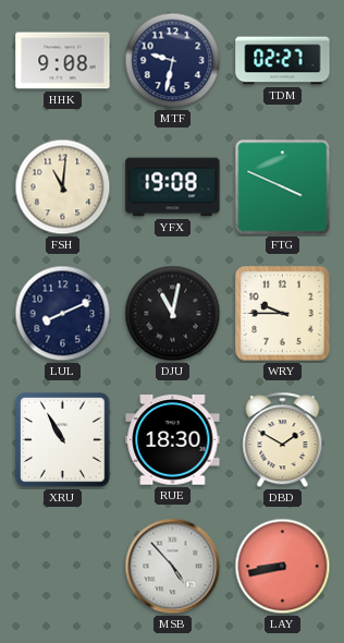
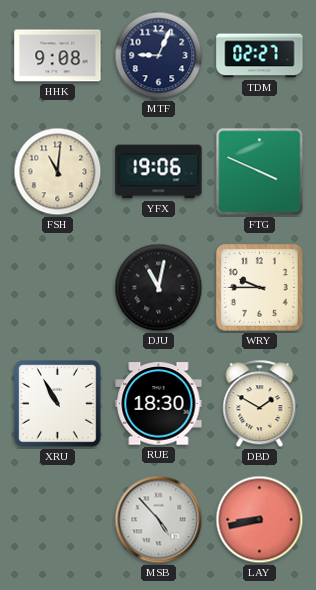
MTF: 9:32 -> 9:04 (159, 56)
YFX: 19:08 -> 19:06 (159, 172)
LUL: 8:11 -> none (63, 314)
